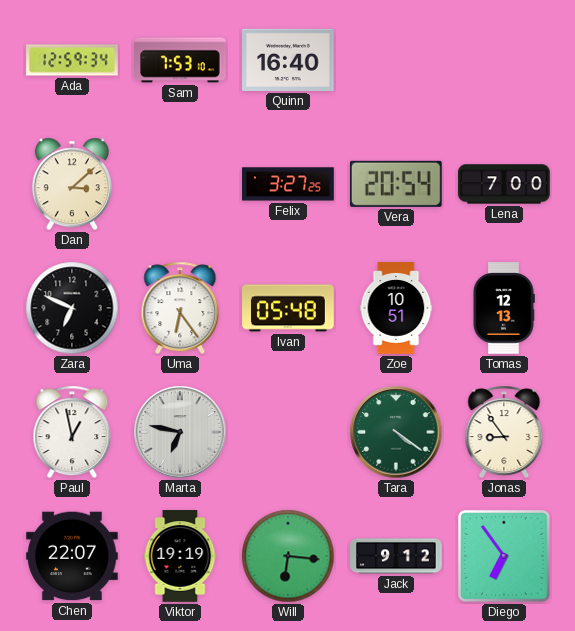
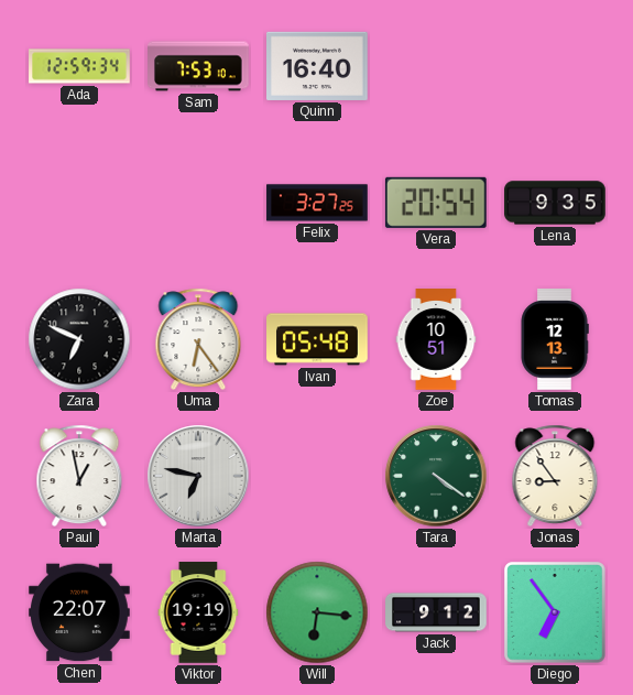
Dan: 3:08 -> none (72, 184)
Lena: 7:00 -> 9:35 (555, 203)
